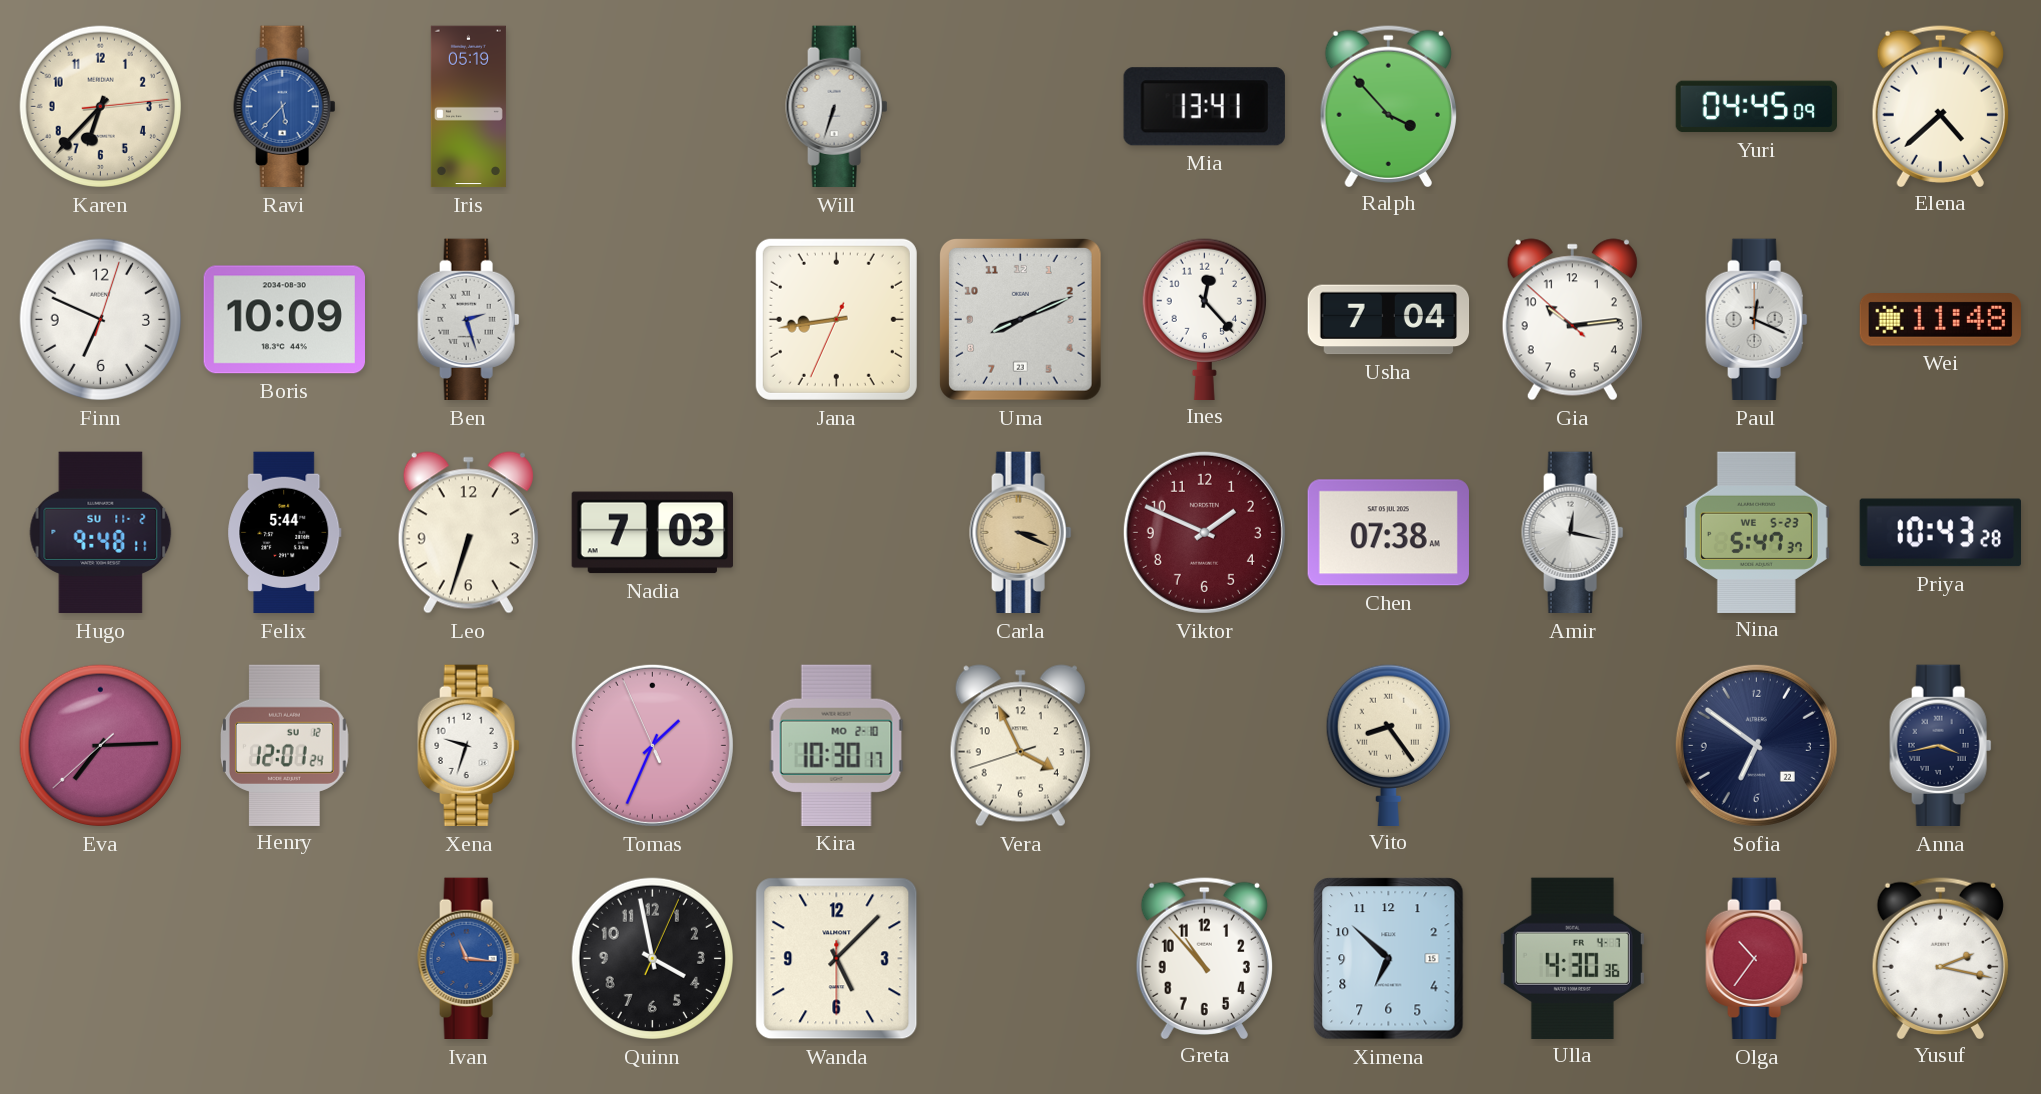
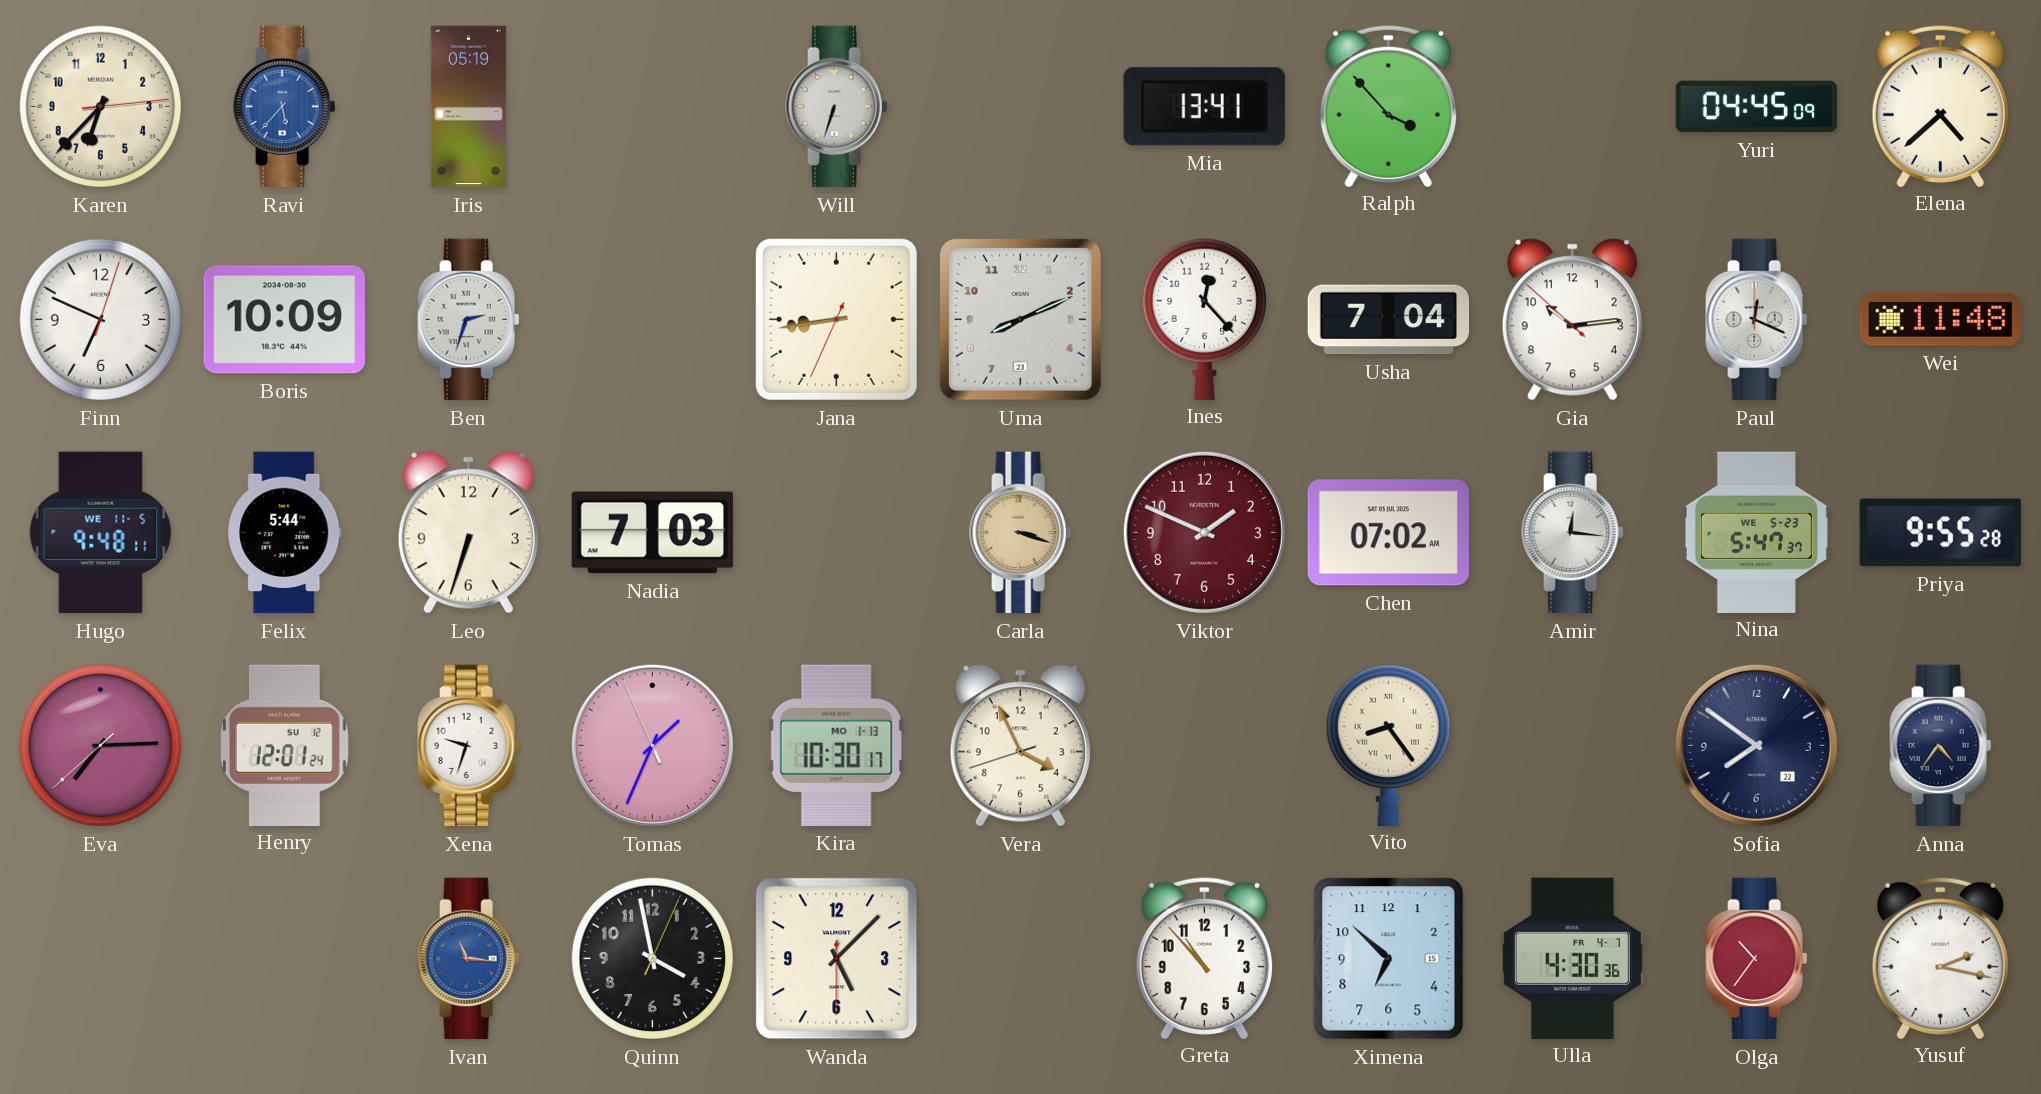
Ben: 2:27 -> 2:33 (469, 320)
Hugo date: SU 11-2 -> WE 11-5 (101, 533)
Carla: 3:19 -> 3:18 (1021, 533)
Chen: 07:38 -> 07:02 (1388, 533)
Amir: 12:17 -> 12:16 (1573, 533)
Priya: 10:43 -> 9:55 (1940, 533)
Kira date: MO 2-10 -> MO 1-13 (836, 745)
Sofia: 6:51 -> 7:51 (1756, 745)
Anna: 3:43 -> 4:36 (1941, 746)
